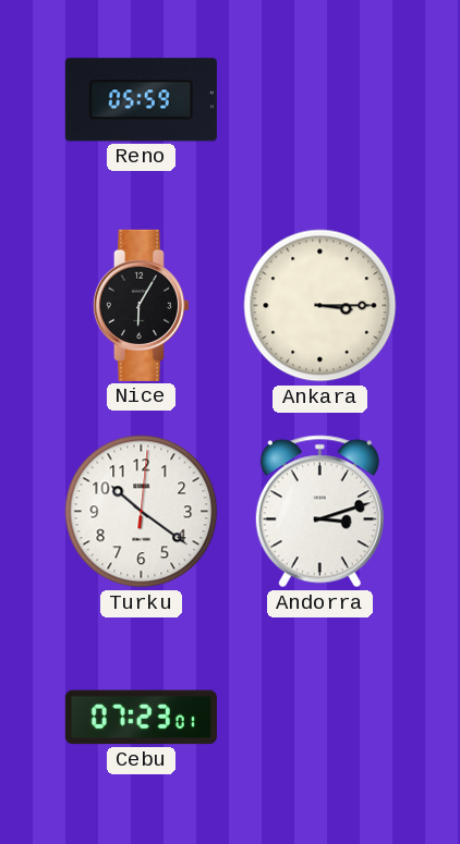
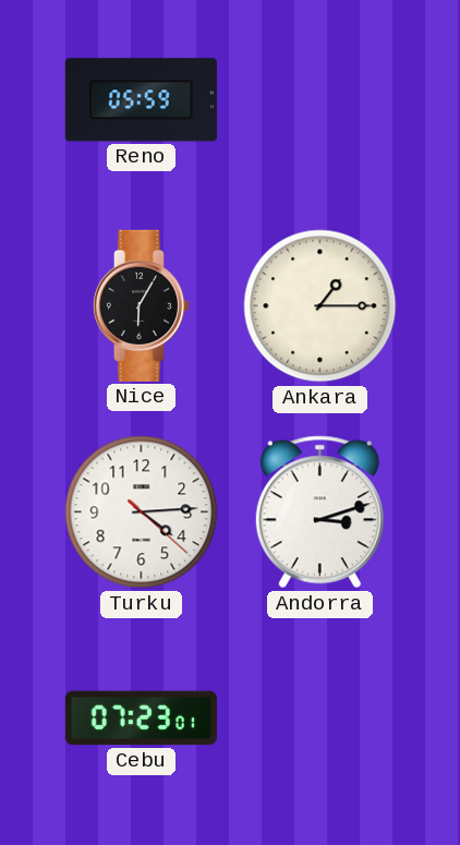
Ankara: 3:15 -> 1:15 (320, 306)
Turku: 10:21 -> 4:14 (142, 512)
